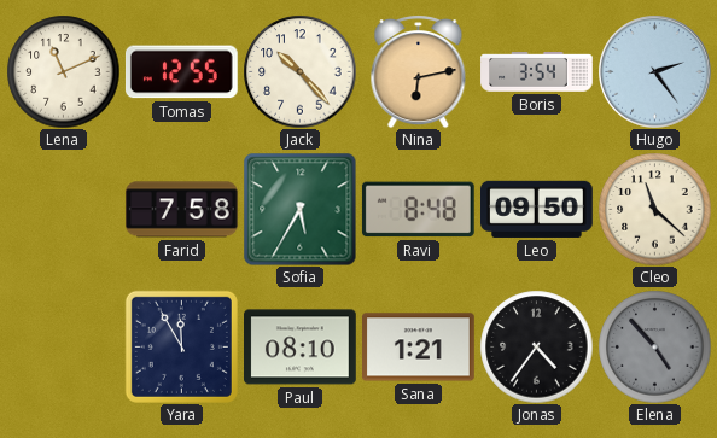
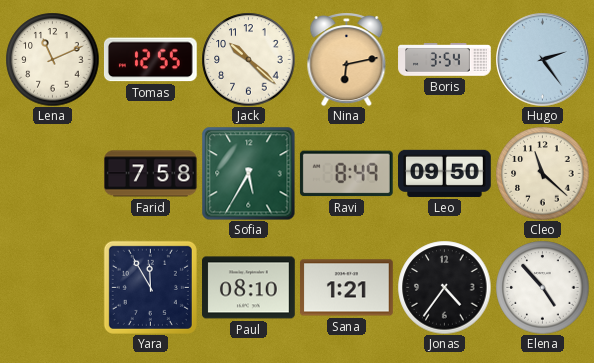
Jack: 10:23 -> 10:22 (248, 59)
Ravi: 8:48 -> 8:49 (346, 174)
Elena dial: grey -> white (542, 287)
